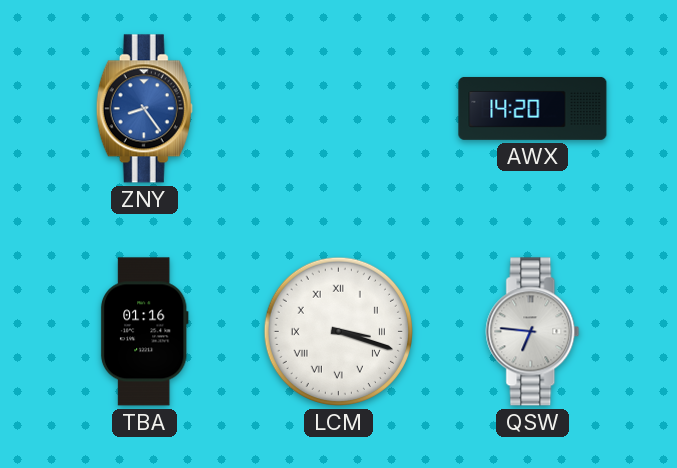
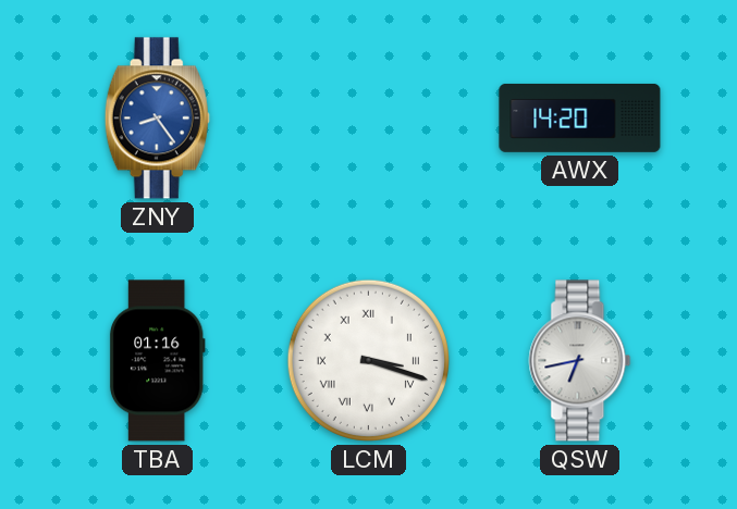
QSW: 6:46 -> 6:43 (580, 361)
